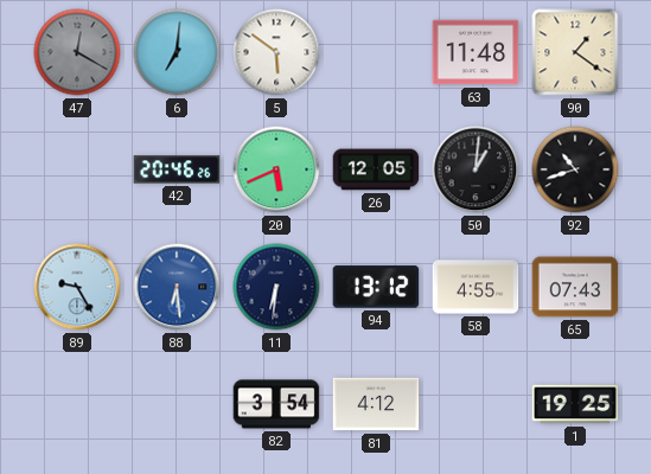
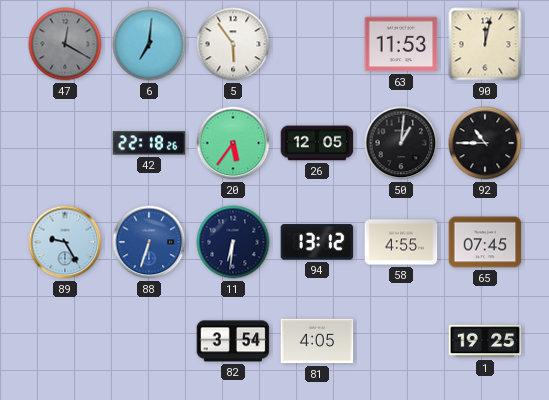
5: 5:51 -> 5:54 (233, 44)
63: 11:48 -> 11:53 (401, 44)
90: 1:21 -> 12:02 (485, 44)
42: 20:46 -> 22:18 (149, 143)
20: 5:41 -> 5:36 (233, 143)
92: 10:42 -> 10:45 (485, 143)
88: 6:29 -> 6:33 (149, 242)
65: 07:43 -> 07:45 (485, 242)
81: 4:12 -> 4:05 (317, 341)
